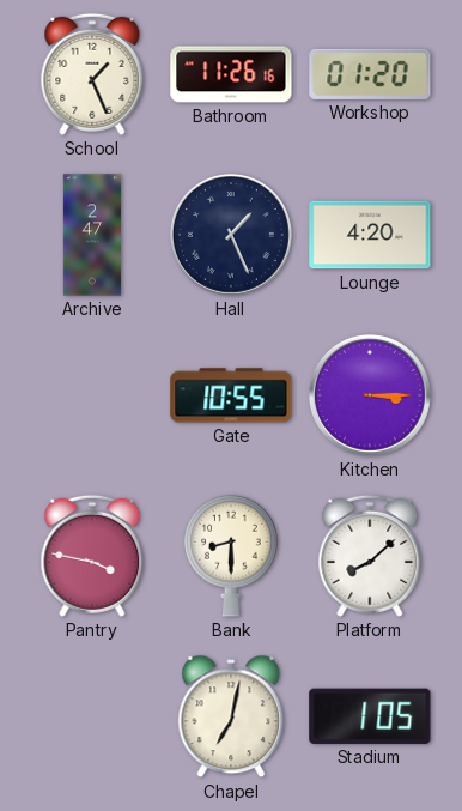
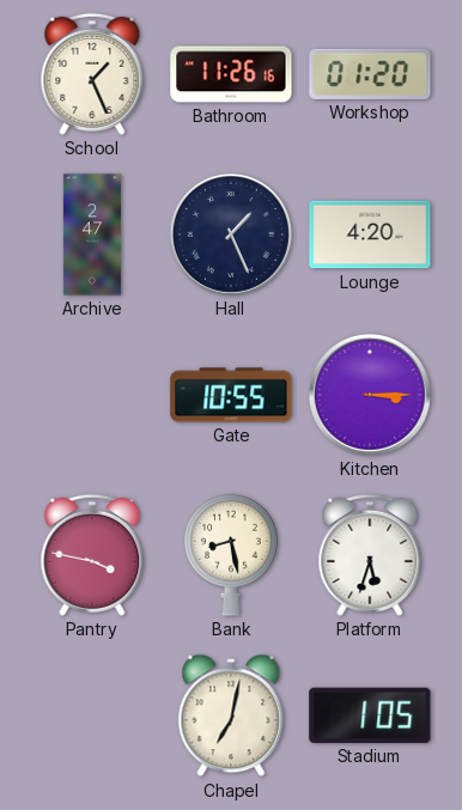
Bank: 8:30 -> 8:28 (231, 555)
Platform: 8:08 -> 5:33 (370, 555)
